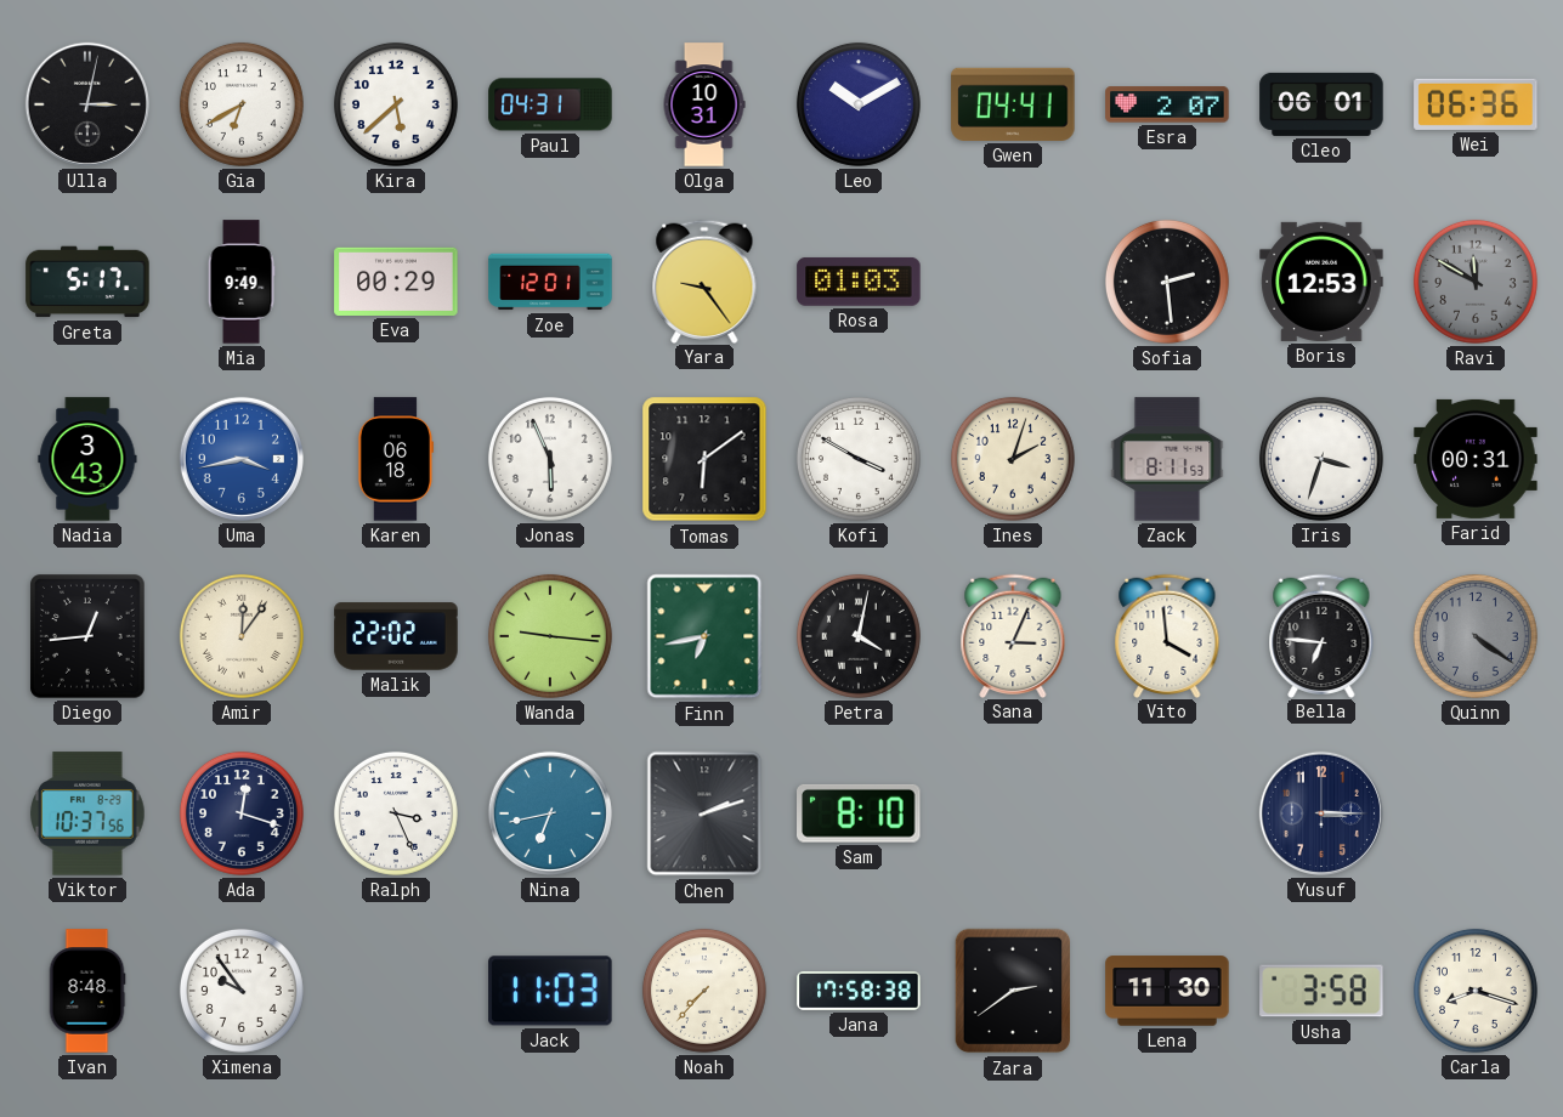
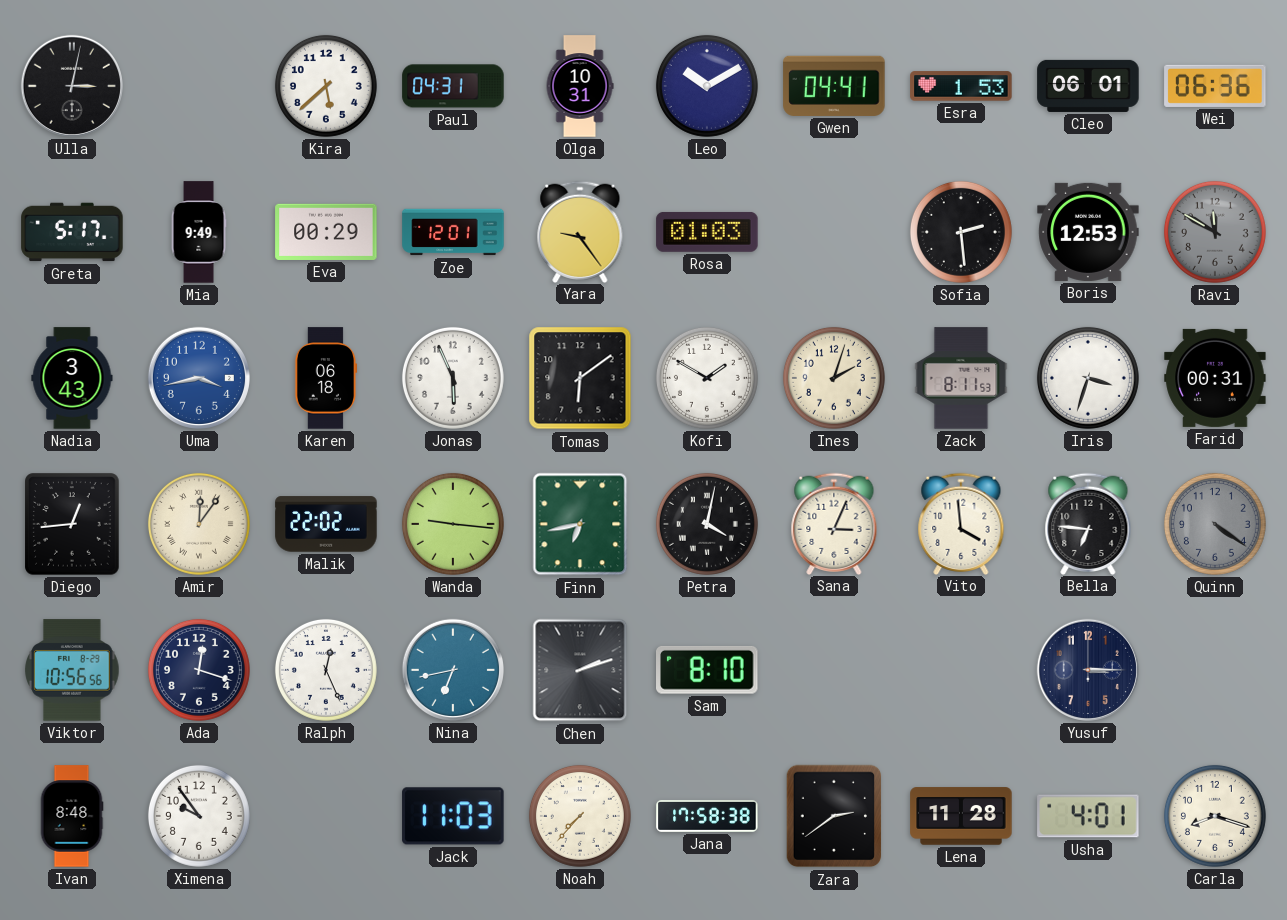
Gia: 6:40 -> none (242, 104)
Esra: 2:07 -> 1:53 (961, 86)
Kofi: 3:50 -> 1:50 (707, 378)
Viktor: 10:37 -> 10:56 (72, 670)
Ralph: 3:26 -> 12:26 (326, 670)
Lena: 11:30 -> 11:28 (961, 816)
Usha: 3:58 -> 4:01 (1088, 816)
